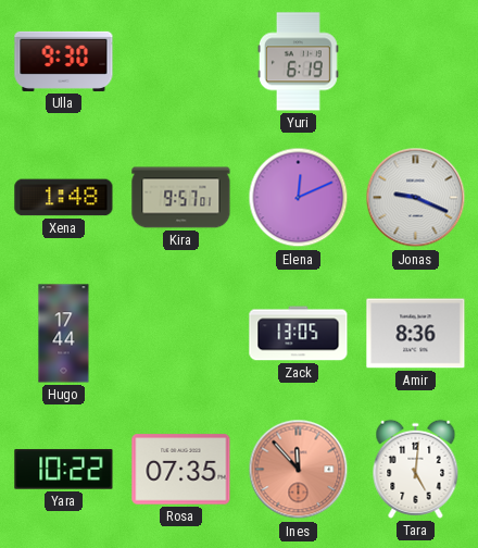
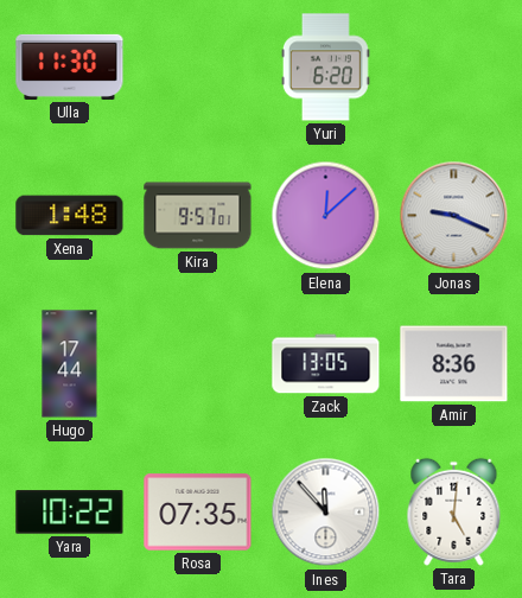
Ulla: 9:30 -> 11:30 (70, 66)
Yuri: 6:19 -> 6:20 (325, 68)
Elena: 12:11 -> 12:08 (326, 216)
Ines dial: salmon -> white (326, 513)
